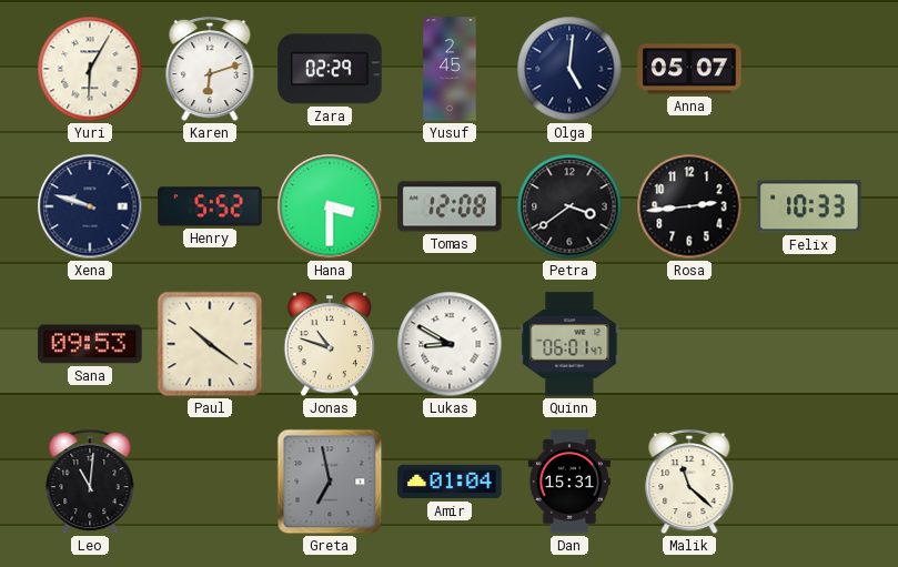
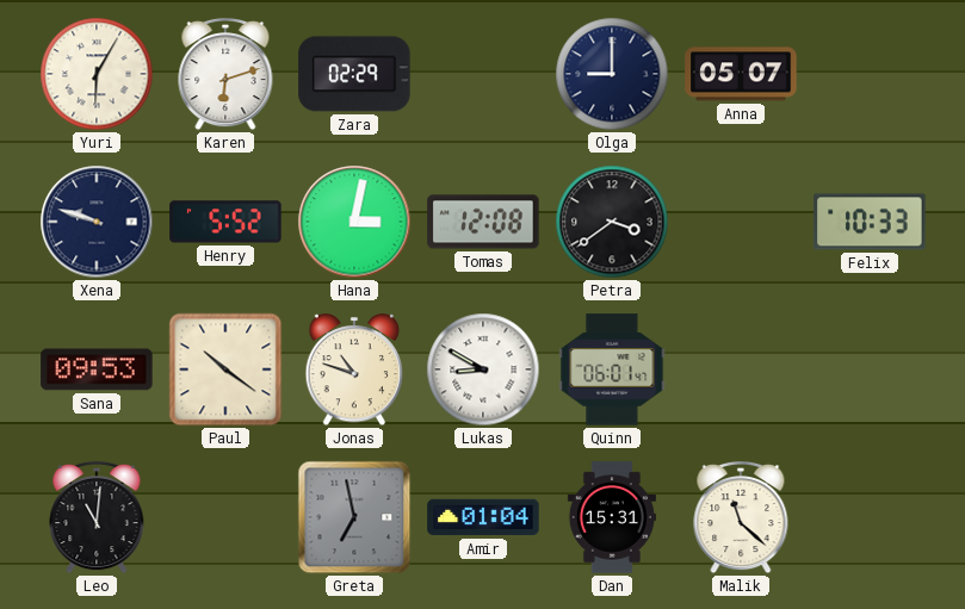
Yusuf: 2:45 -> none (450, 69)
Olga: 5:01 -> 9:00 (612, 74)
Hana: 3:30 -> 3:02 (354, 222)
Rosa: 2:44 -> none (689, 206)
